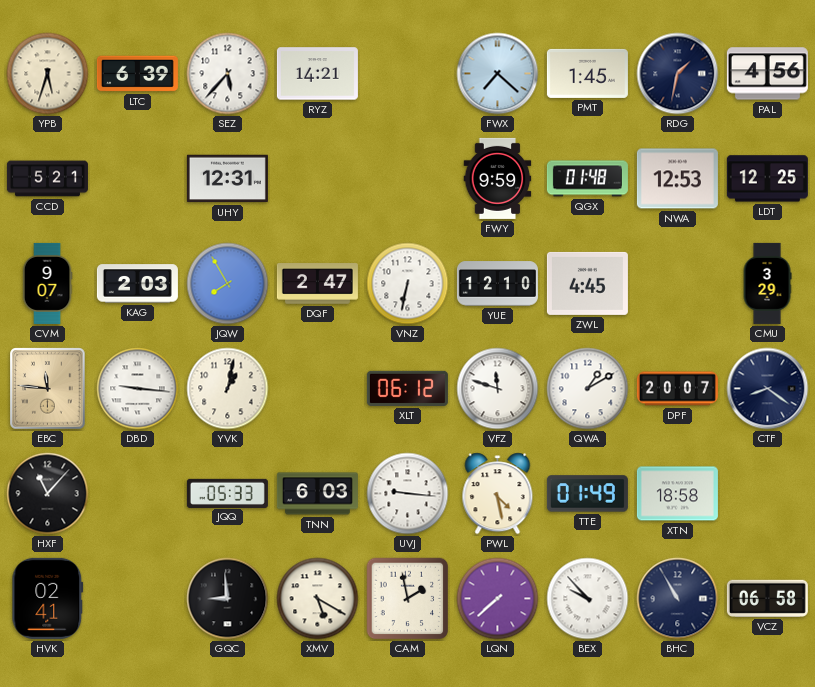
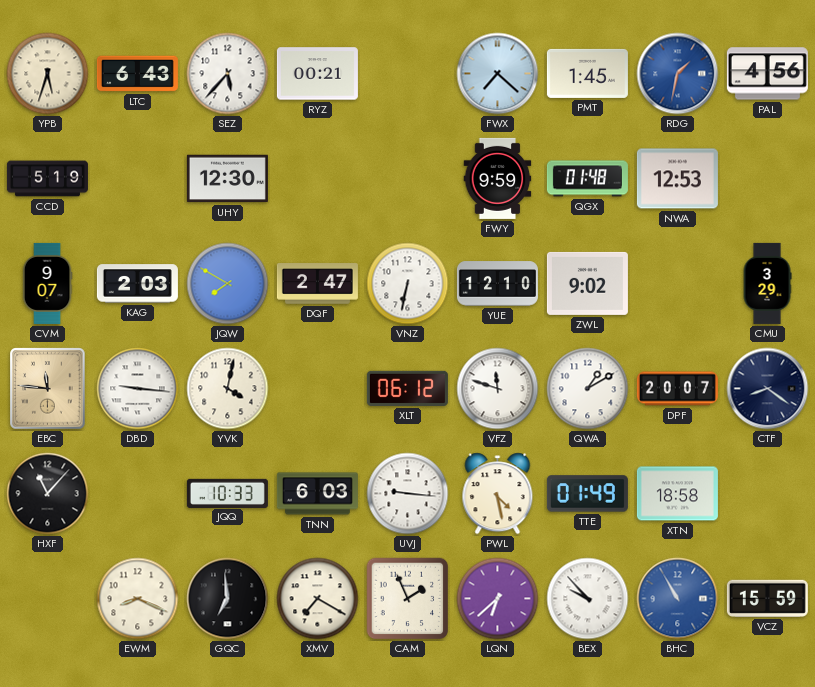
LTC: 6:39 -> 6:43 (137, 74)
RYZ: 14:21 -> 00:21 (317, 74)
RDG dial: navy -> blue (678, 74)
CCD: 5:21 -> 5:19 (47, 179)
UHY: 12:31 -> 12:30 (227, 179)
LDT: 12:25 -> none (767, 179)
JQW: 7:55 -> 7:50 (228, 284)
ZWL: 4:45 -> 9:02 (587, 283)
YVK: 1:02 -> 4:02 (228, 389)
JQQ: 05:33 -> 10:33 (227, 493)
HVK: 02:41 -> none (48, 598)
EWM: none -> 8:19 (138, 599)
GQC: 8:59 -> 6:59 (228, 599)
XMV: 5:20 -> 7:20 (318, 599)
CAM: 1:58 -> 1:56 (408, 599)
LQN: 7:38 -> 6:38 (498, 599)
BHC dial: navy -> blue (678, 599)
VCZ: 06:58 -> 15:59 (767, 598)
